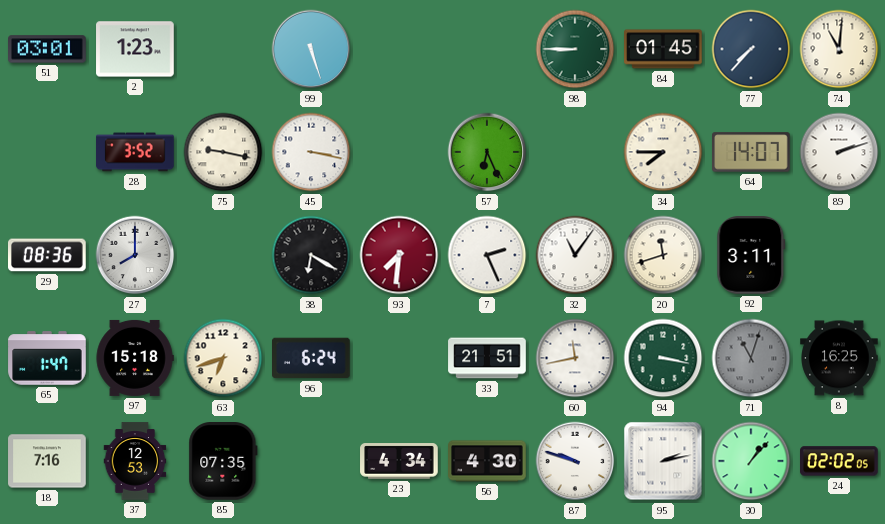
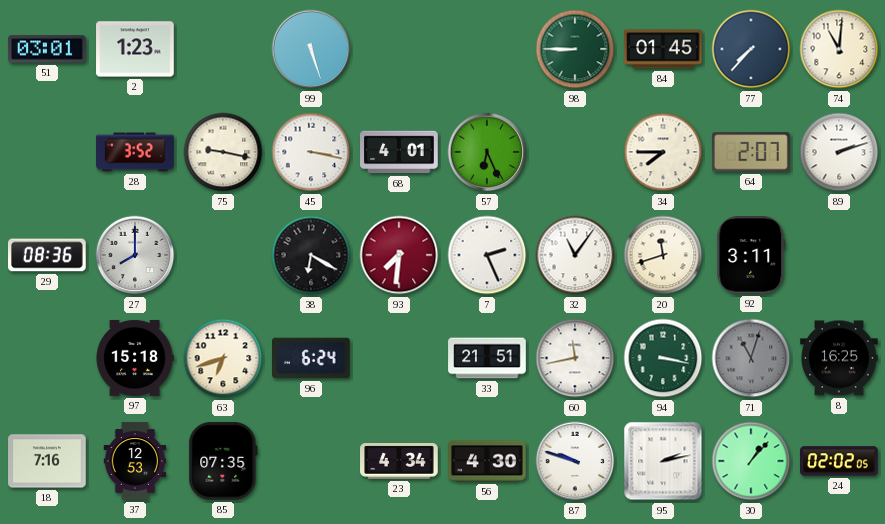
68: none -> 4:01 (399, 152)
64: 14:07 -> 2:07 (751, 152)
65: 1:47 -> none (47, 358)
